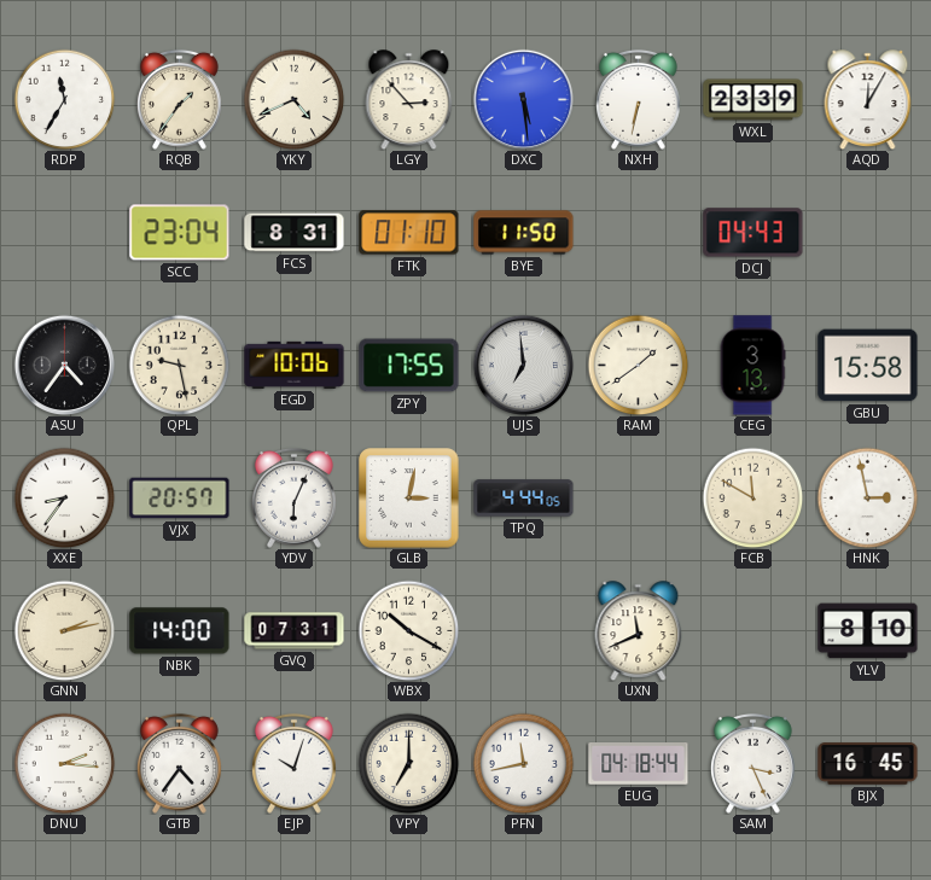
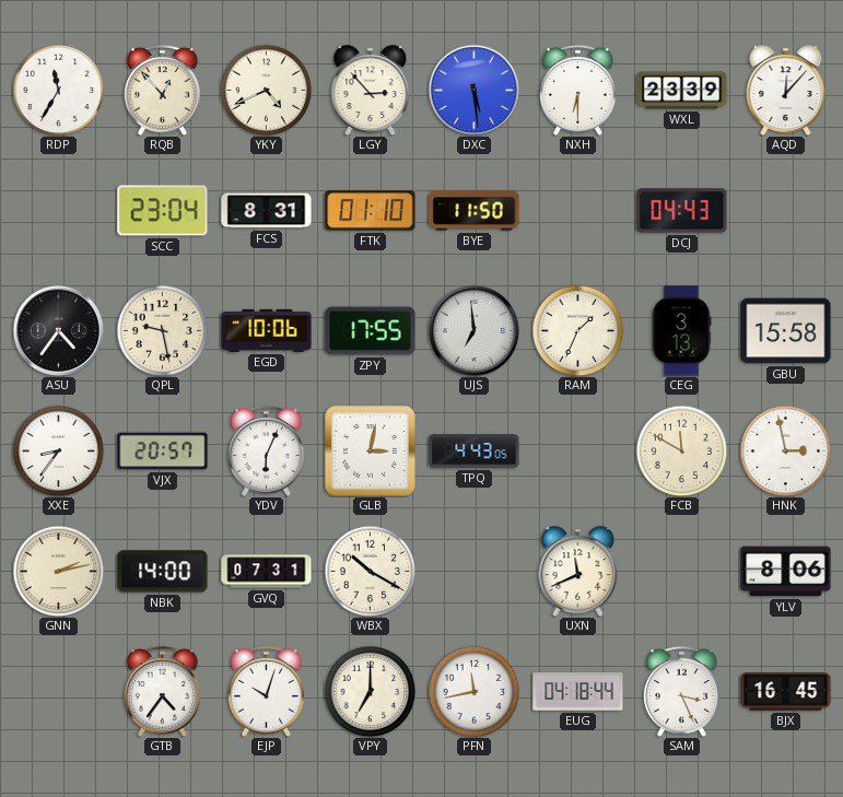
RQB: 1:36 -> 12:53 (162, 90)
NXH: 6:32 -> 6:30 (577, 90)
AQD: 12:05 -> 12:07 (786, 91)
RAM: 1:39 -> 1:34 (577, 330)
TPQ: 4:44 -> 4:43 (475, 452)
YLV: 8:10 -> 8:06 (786, 572)
DNU: 2:16 -> none (64, 763)
